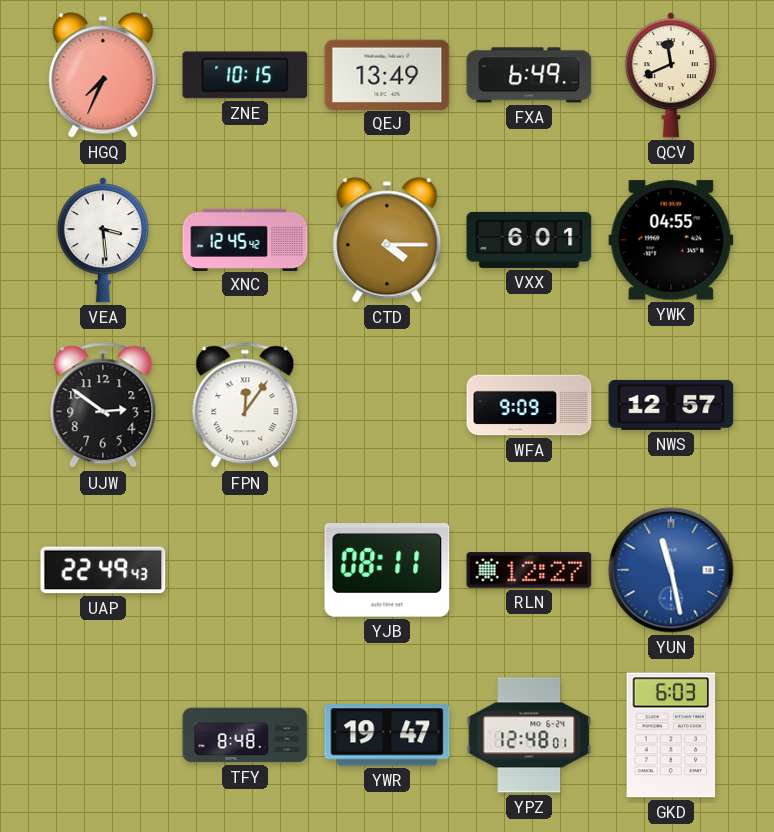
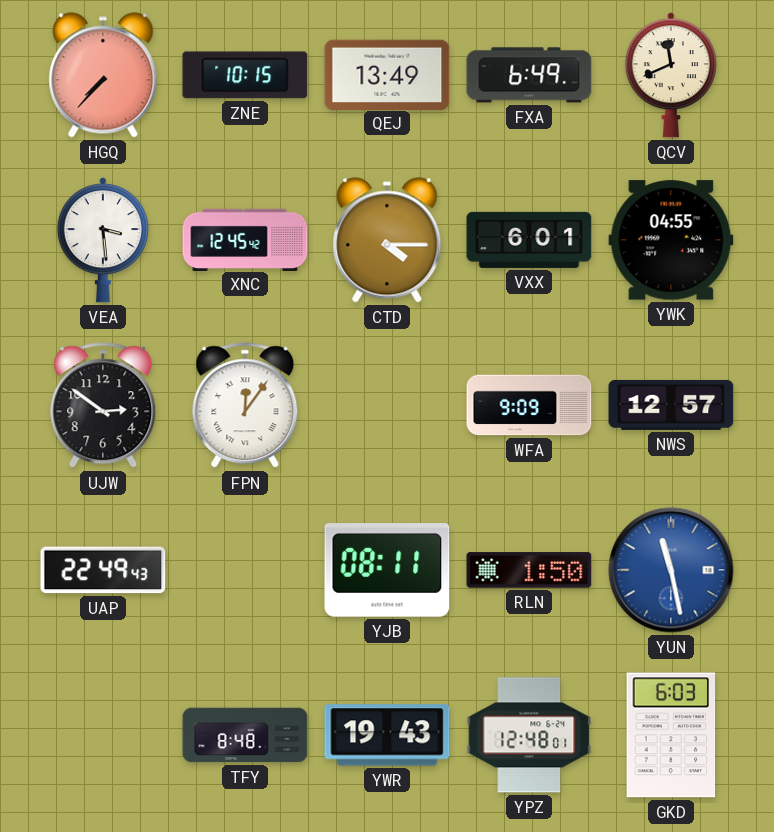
HGQ: 7:34 -> 7:37 (103, 75)
RLN: 12:27 -> 1:50 (529, 570)
YWR: 19:47 -> 19:43 (387, 735)
